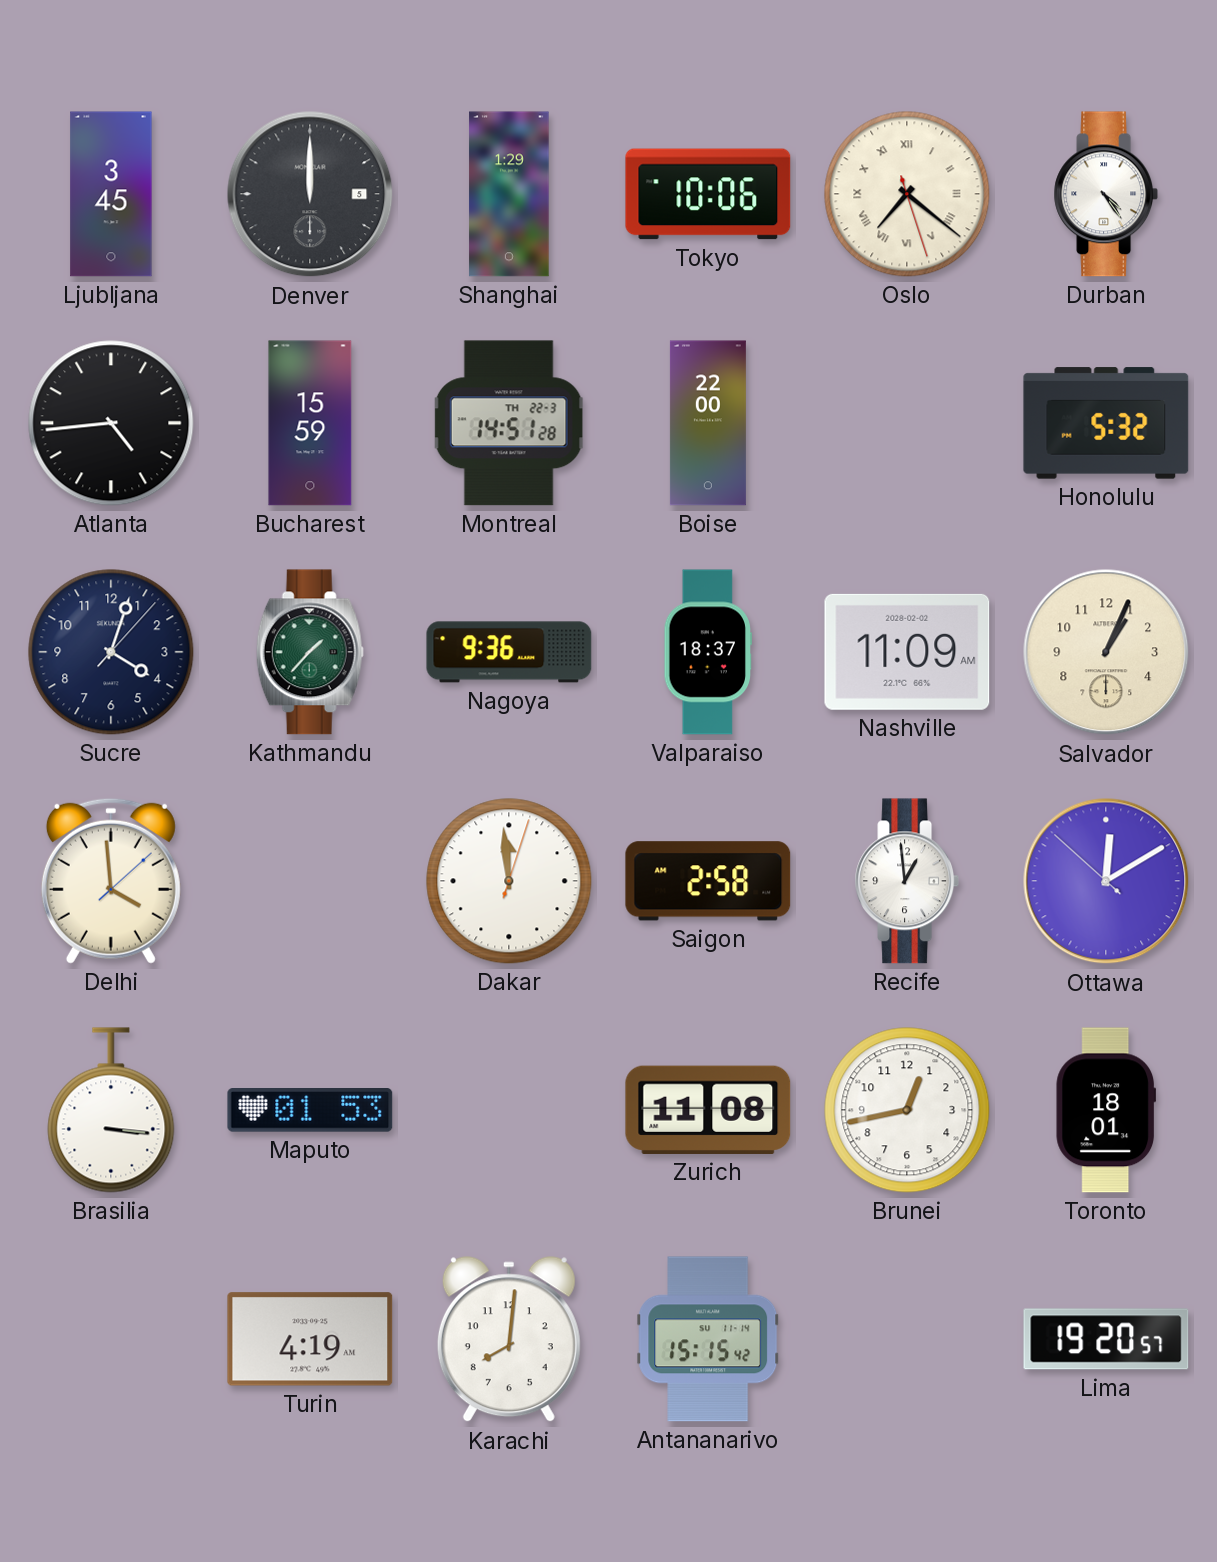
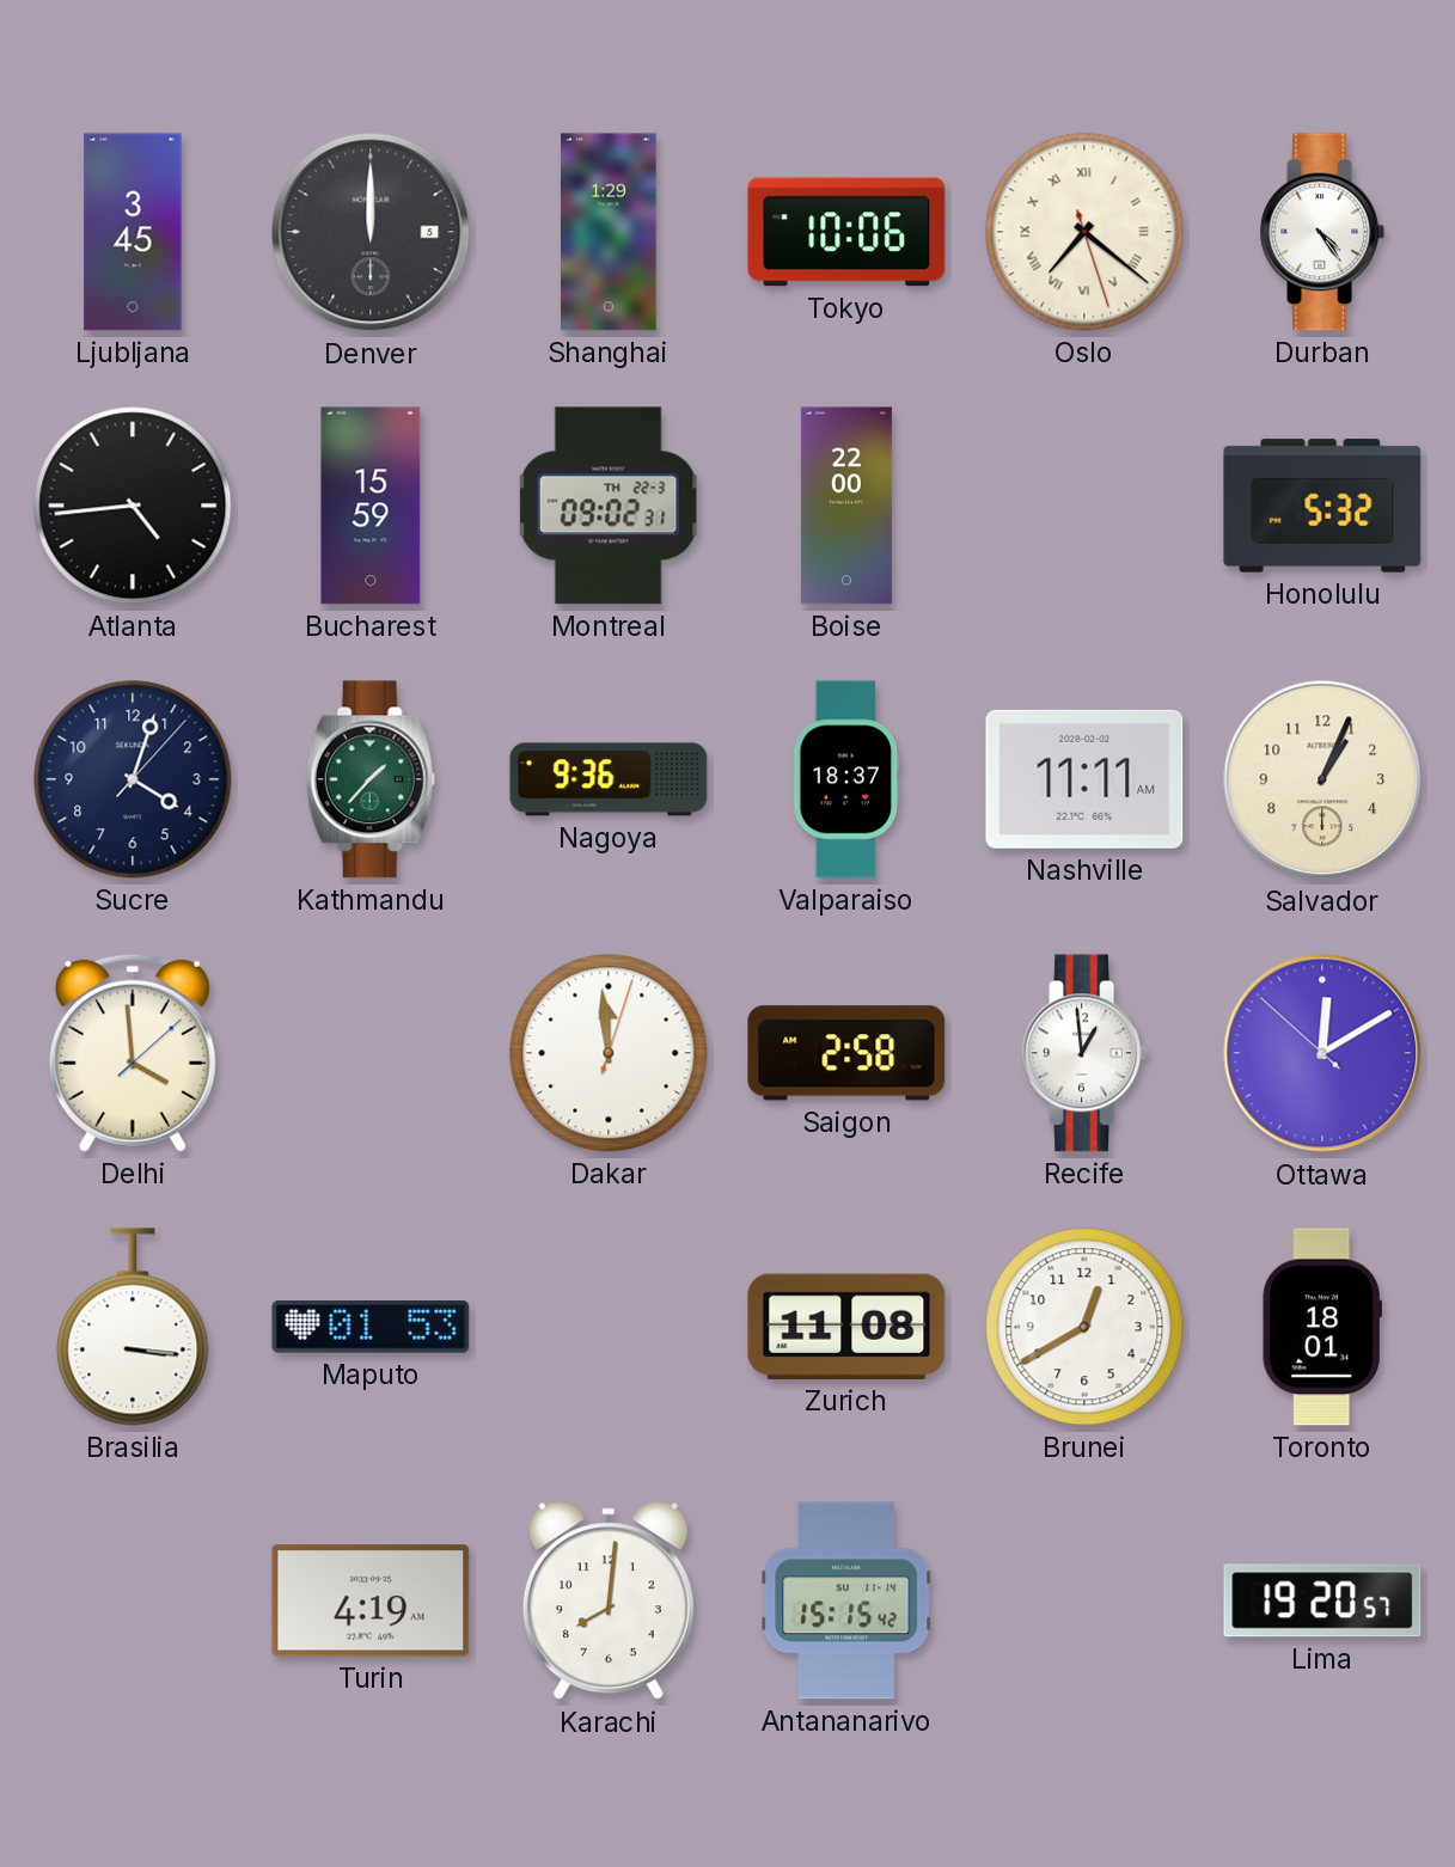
Montreal: 14:51 -> 09:02 (609, 506)
Nashville: 11:09 -> 11:11 (1084, 779)
Brunei: 12:43 -> 12:40 (1084, 1327)
